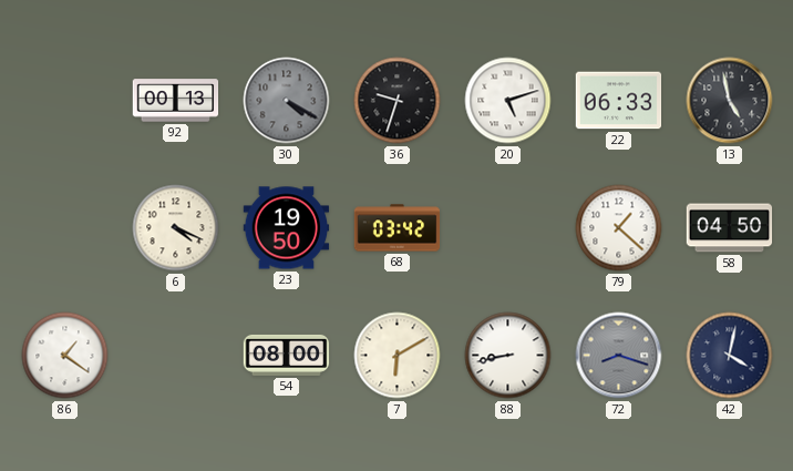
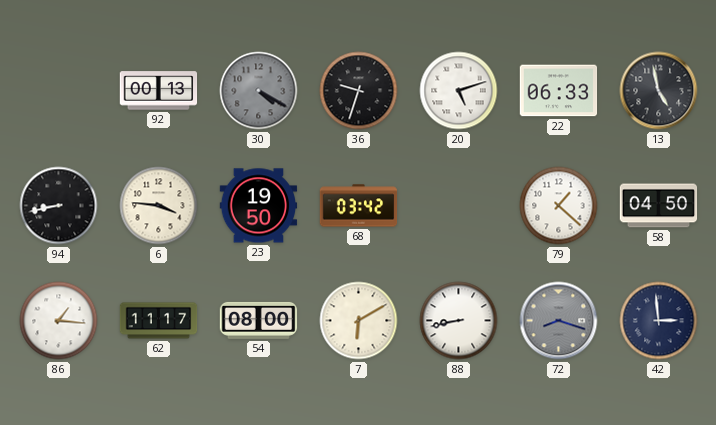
94: none -> 8:43 (59, 206)
6: 4:19 -> 3:46 (159, 206)
86: 1:21 -> 1:16 (59, 321)
62: none -> 11:17 (159, 321)
42: 4:02 -> 2:59 (659, 321)
